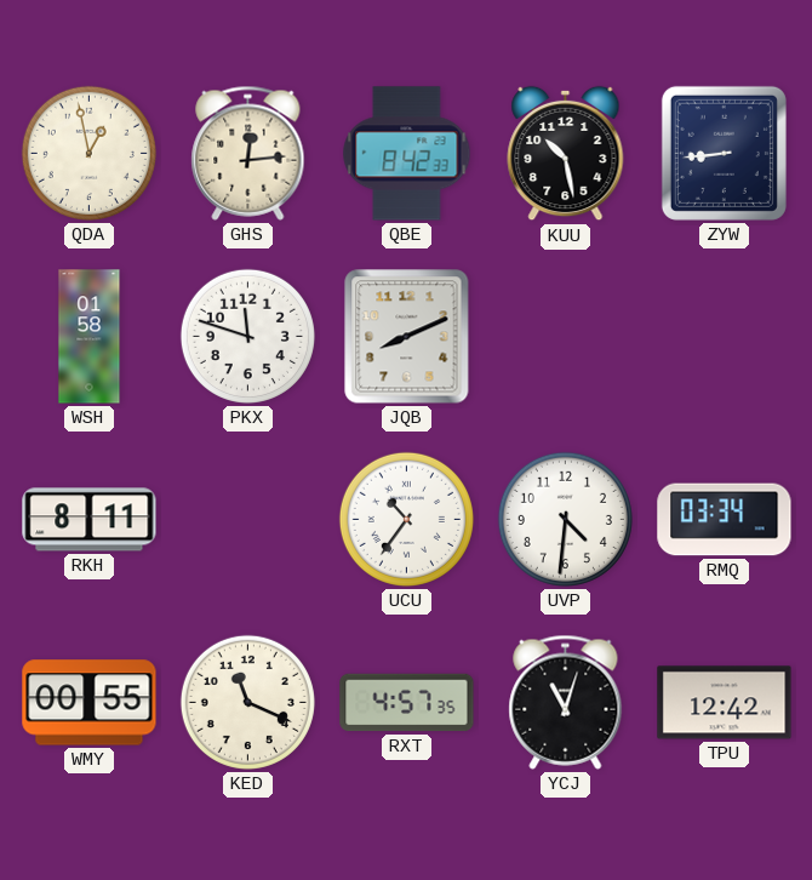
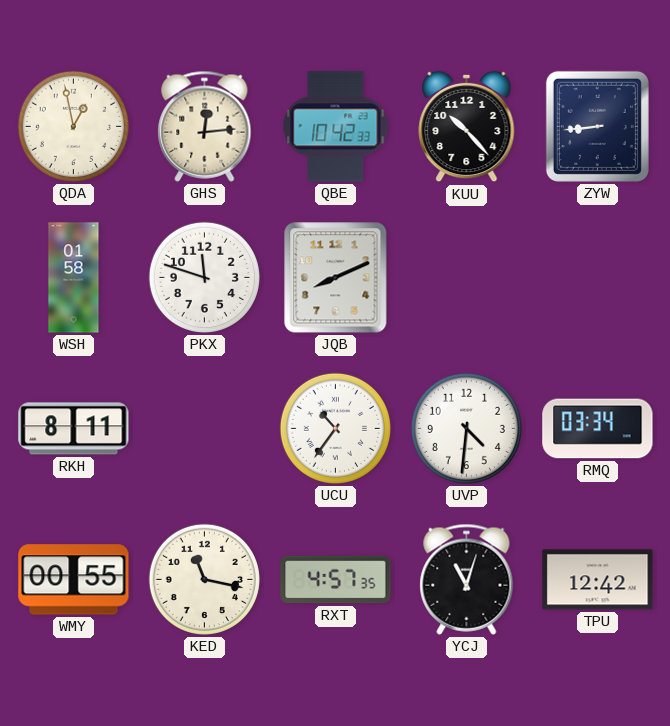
QBE: 8:42 -> 10:42 (336, 127)
KUU: 10:28 -> 10:23 (467, 127)
KED: 11:19 -> 11:17 (204, 579)
